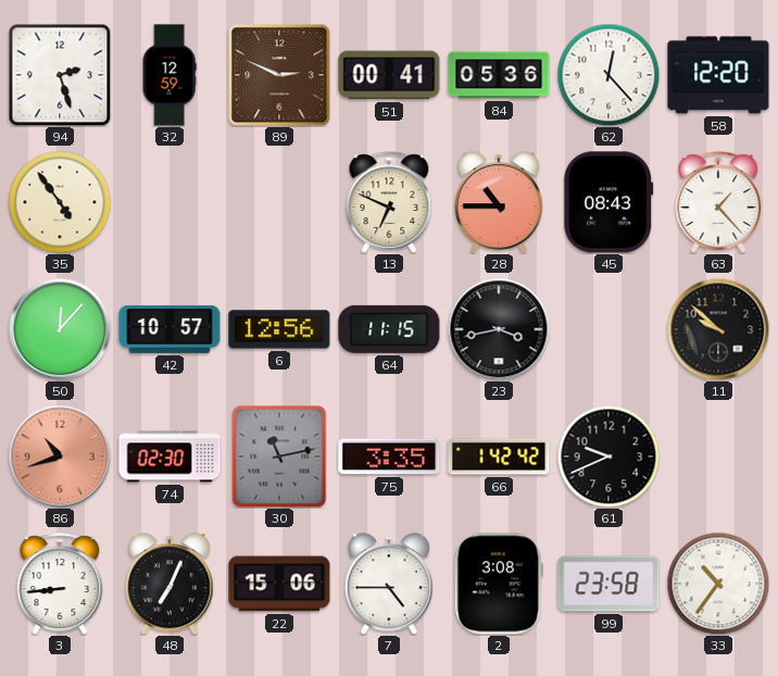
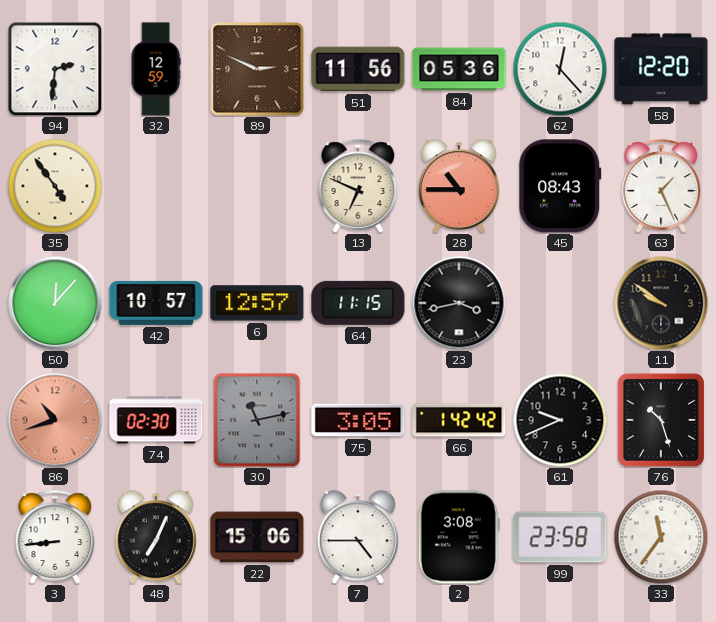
94: 2:27 -> 2:31 (55, 69)
51: 00:41 -> 11:56 (358, 69)
63: 1:23 -> 1:26 (661, 186)
6: 12:56 -> 12:57 (257, 303)
11: 9:52 -> 9:51 (661, 303)
75: 3:35 -> 3:05 (358, 420)
76: none -> 10:27 (661, 420)
33: 10:36 -> 11:36 (661, 537)
